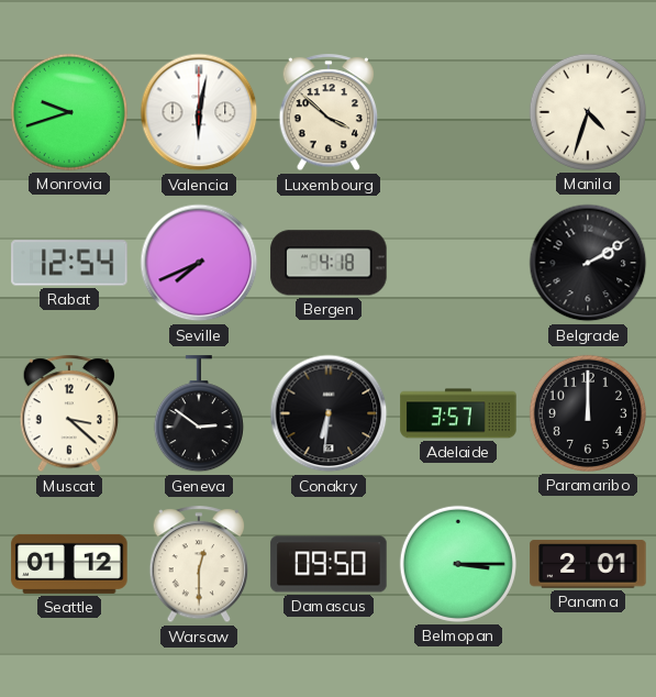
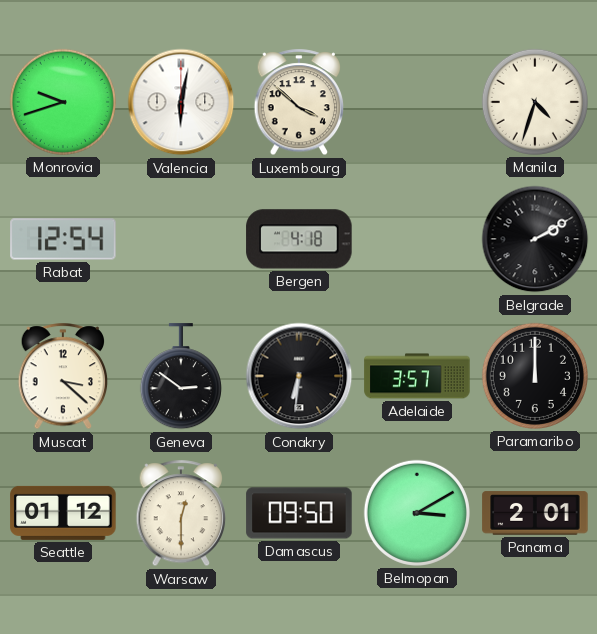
Seville: 7:41 -> none (199, 263)
Belmopan: 3:15 -> 3:10 (417, 513)
